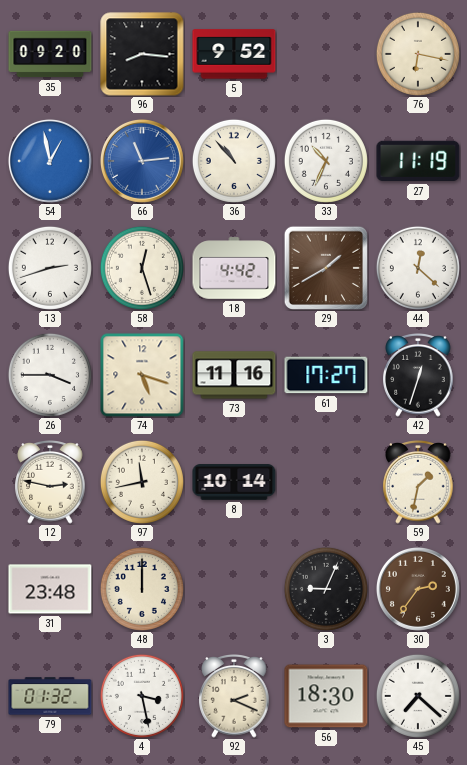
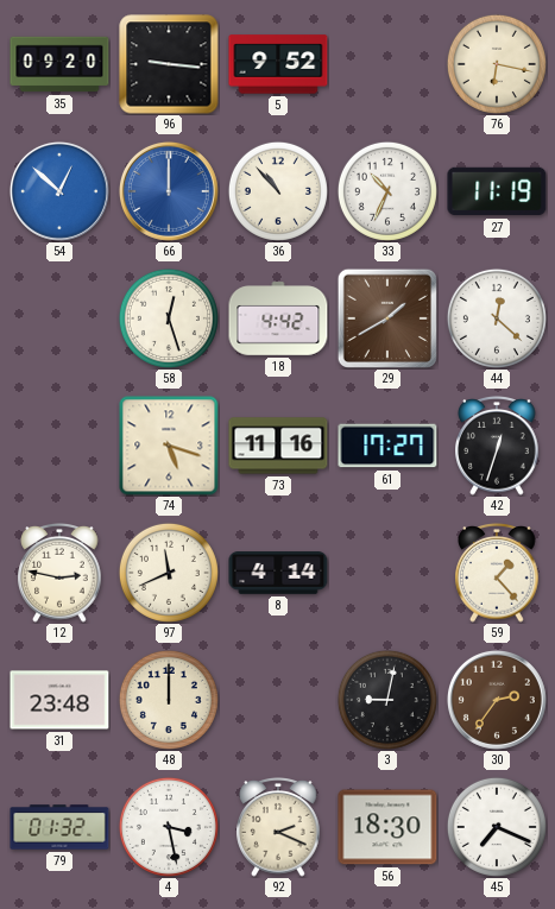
96: 8:16 -> 9:16 (169, 64)
54: 12:58 -> 12:52 (59, 191)
66: 11:14 -> 12:00 (169, 191)
13: 2:42 -> none (50, 268)
26: 3:45 -> none (50, 375)
97: 11:43 -> 11:41 (169, 573)
8: 10:14 -> 4:14 (278, 573)
59: 1:32 -> 1:23 (497, 574)
3: 9:04 -> 9:02 (387, 700)
45: 7:22 -> 7:19 (497, 827)
